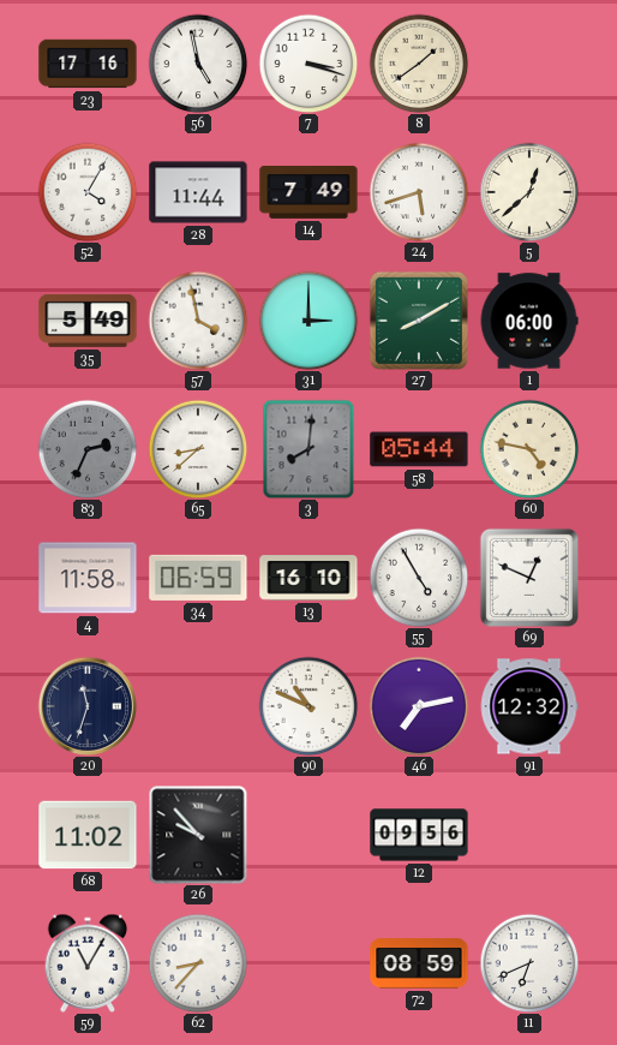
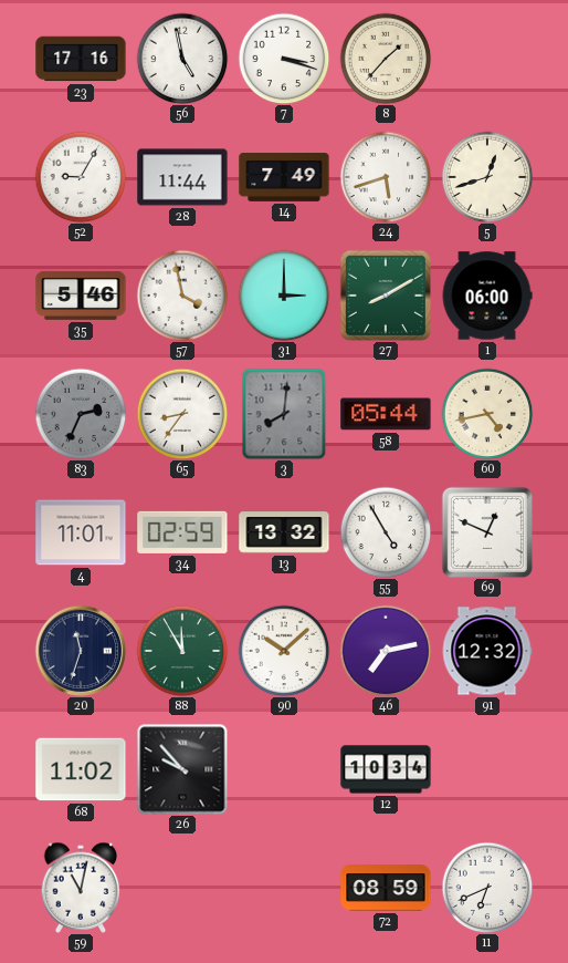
8: 1:39 -> 1:37 (386, 59)
52: 4:05 -> 9:05 (81, 177)
5: 12:38 -> 12:42 (487, 177)
35: 5:49 -> 5:46 (81, 296)
65: 8:38 -> 8:36 (182, 414)
60: 4:47 -> 4:43 (487, 414)
4: 11:58 -> 11:01 (81, 532)
34: 06:59 -> 02:59 (182, 532)
13: 16:10 -> 13:32 (284, 532)
88: none -> 11:55 (182, 651)
90: 10:49 -> 10:08 (284, 651)
12: 09:56 -> 10:34 (386, 769)
59: 11:05 -> 11:02 (81, 888)
62: 8:37 -> none (198, 963)
